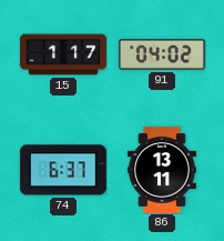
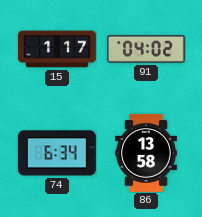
74: 6:37 -> 6:34 (57, 153)
86: 13:11 -> 13:58 (146, 153)
